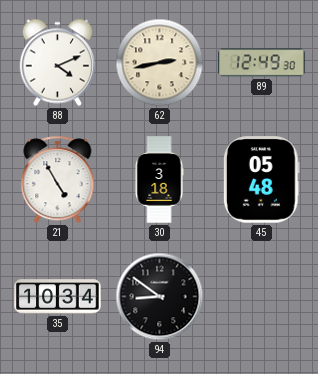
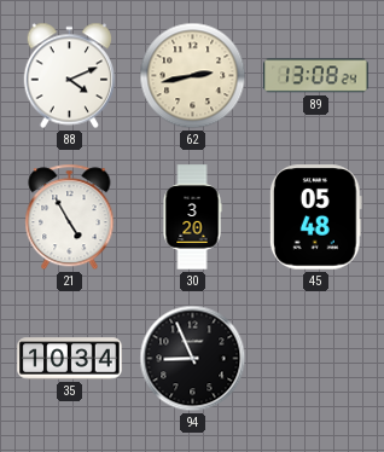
89: 12:49 -> 13:08 (316, 76)
30: 3:18 -> 3:20 (192, 218)
94: 8:51 -> 8:56 (193, 359)
